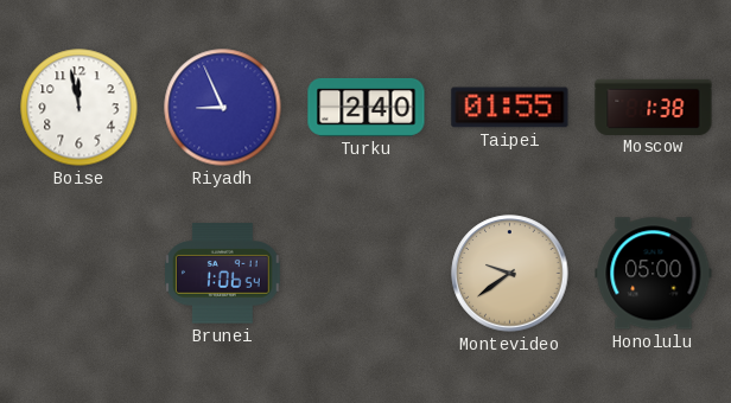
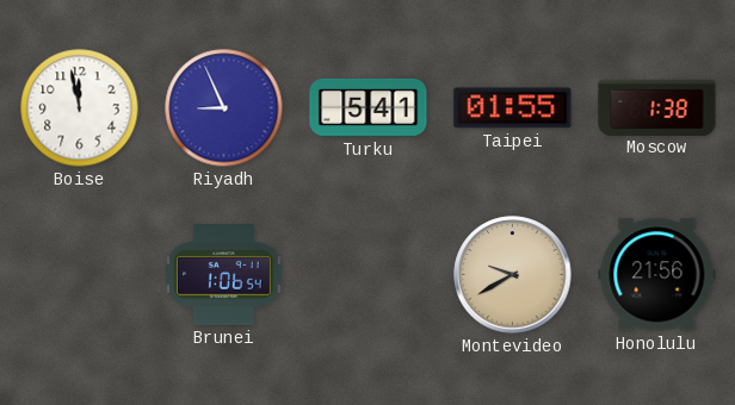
Turku: 2:40 -> 5:41 (369, 107)
Montevideo: 9:39 -> 9:40 (513, 275)
Honolulu: 05:00 -> 21:56 (657, 275)
